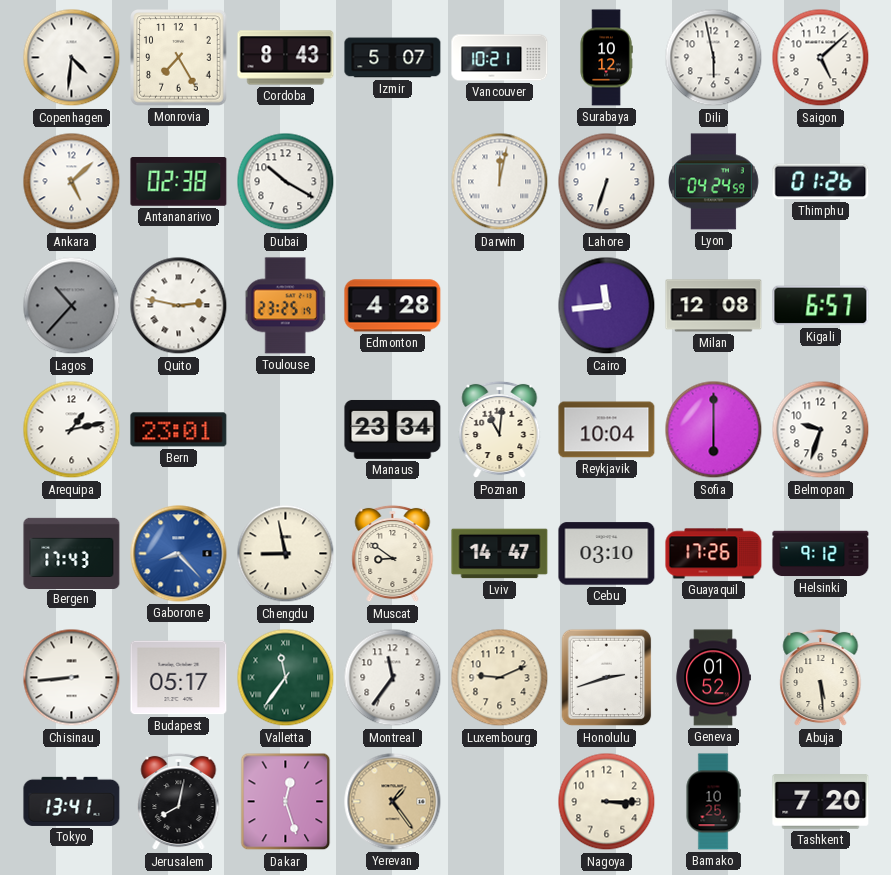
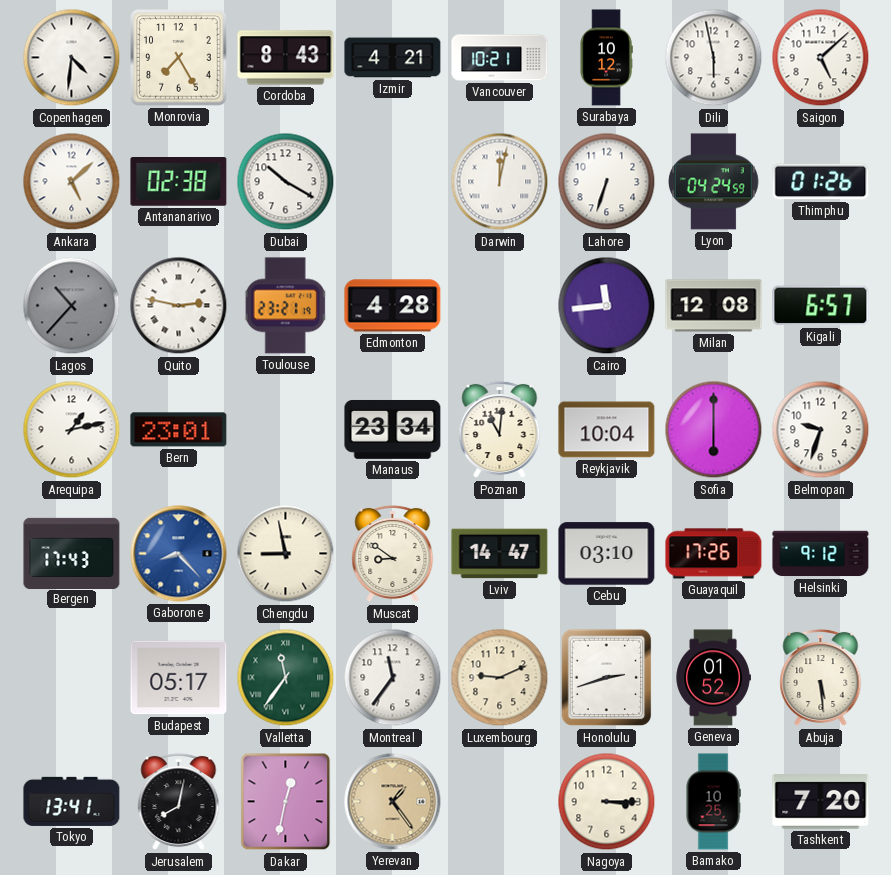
Izmir: 5:07 -> 4:21 (393, 58)
Toulouse: 23:25 -> 23:21 (286, 306)
Chisinau: 8:44 -> none (72, 678)
Dakar: 12:27 -> 12:32 (286, 802)
